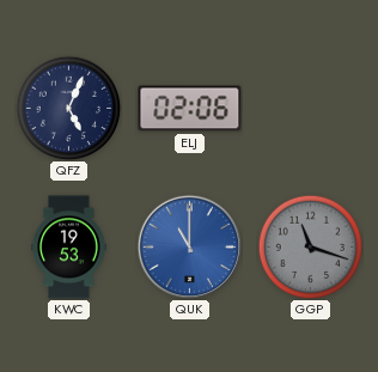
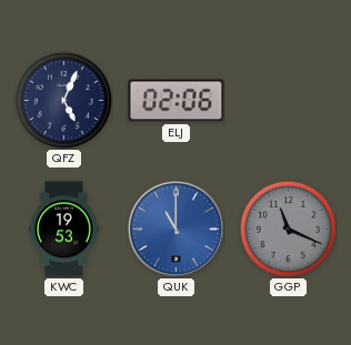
GGP: 11:18 -> 11:19 (288, 229)
